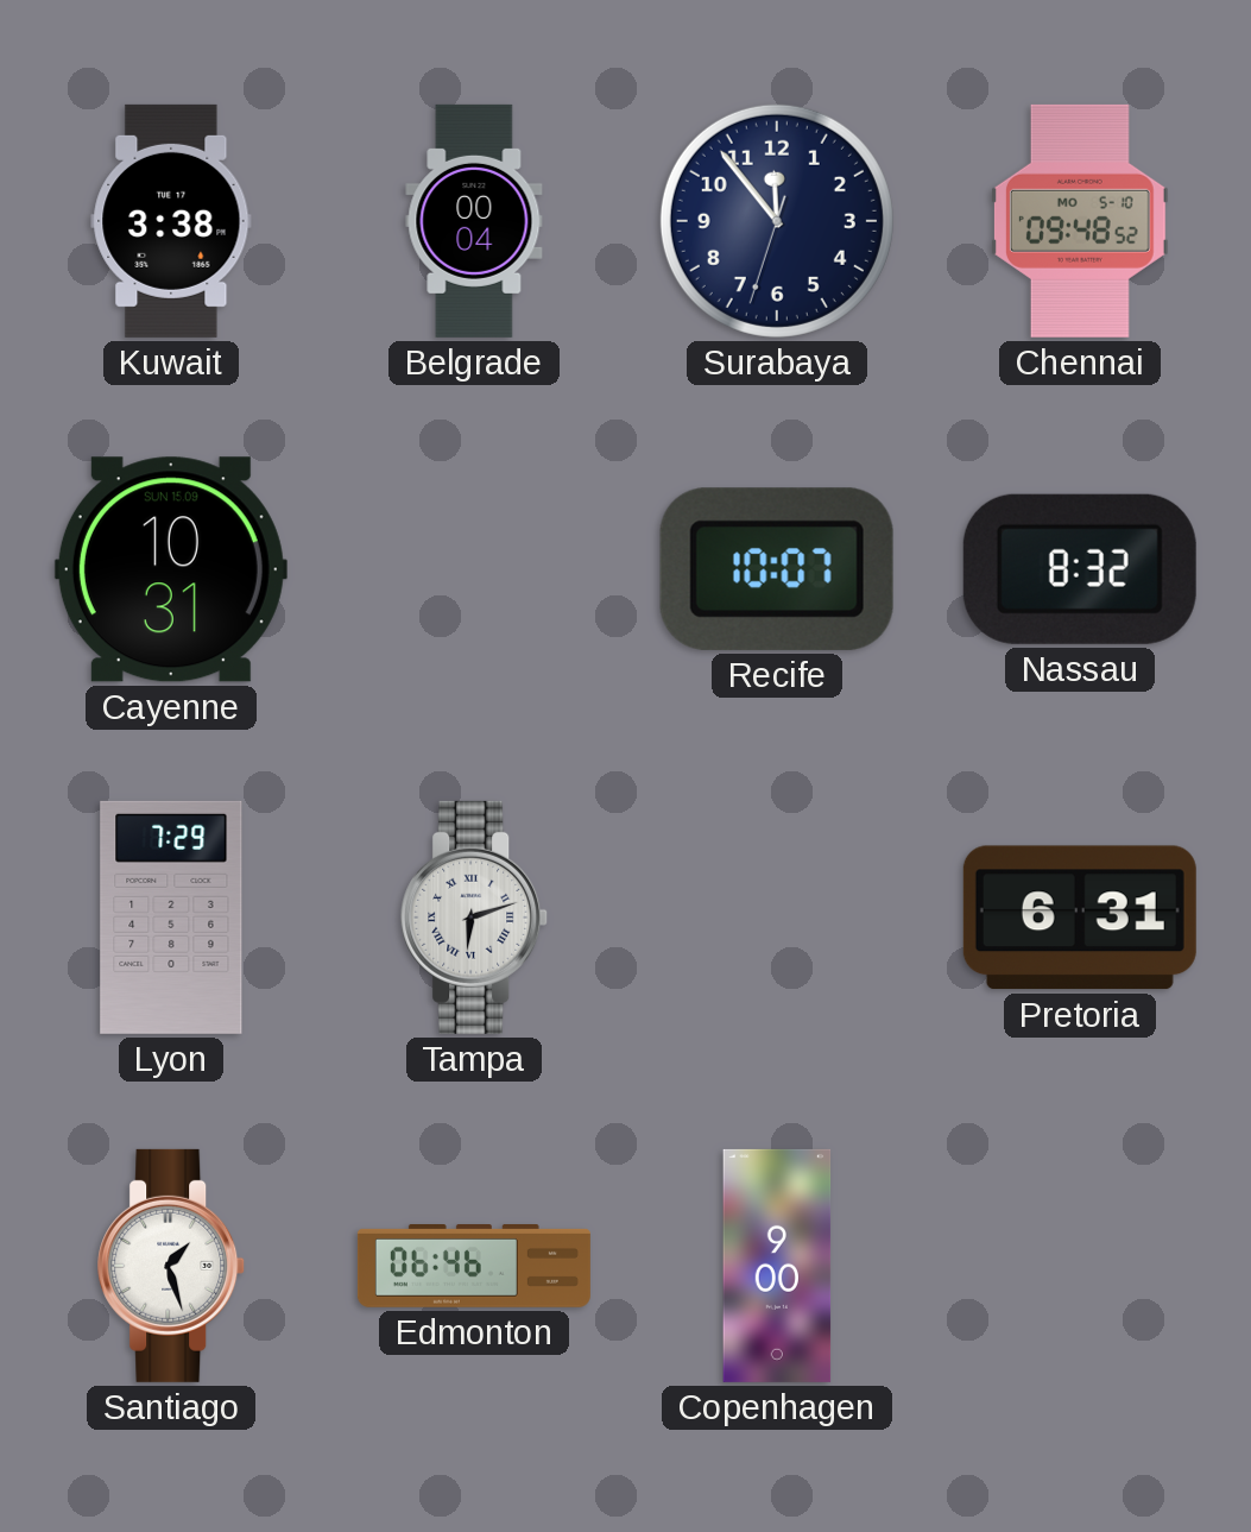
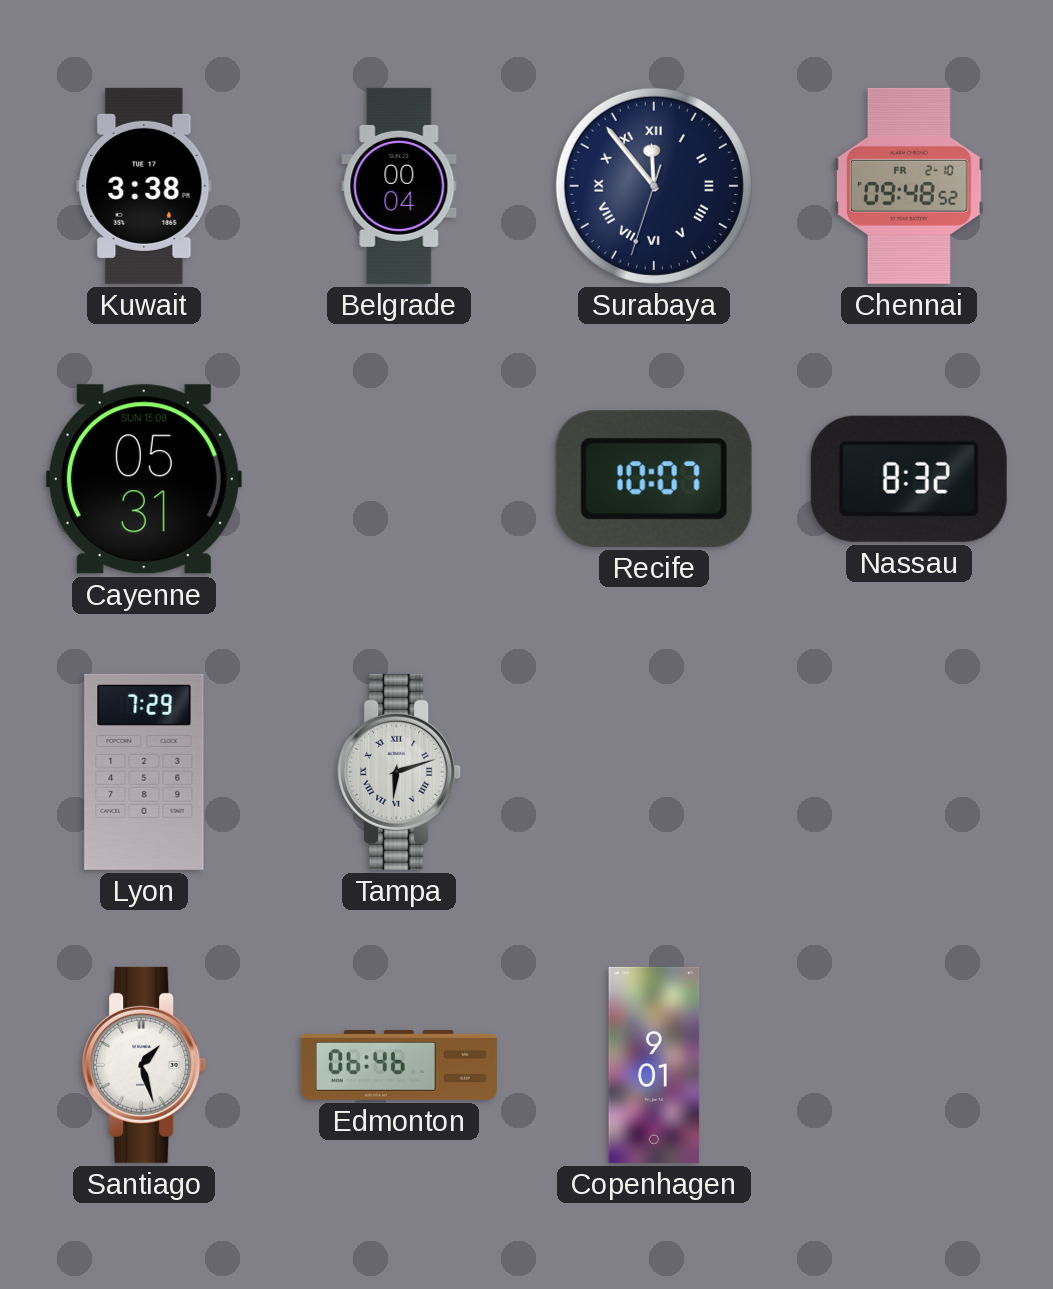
Surabaya numerals: Arabic -> Roman (654, 186)
Chennai date: MO 5-10 -> FR 2-10 (909, 186)
Cayenne: 10:31 -> 05:31 (144, 479)
Pretoria: 6:31 -> none (1080, 918)
Copenhagen: 9:00 -> 9:01 (654, 1065)
